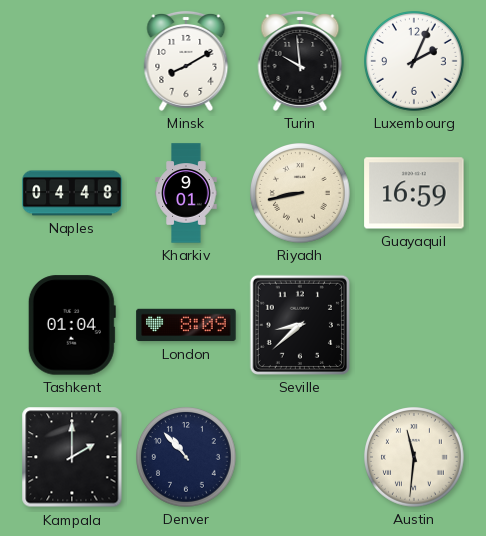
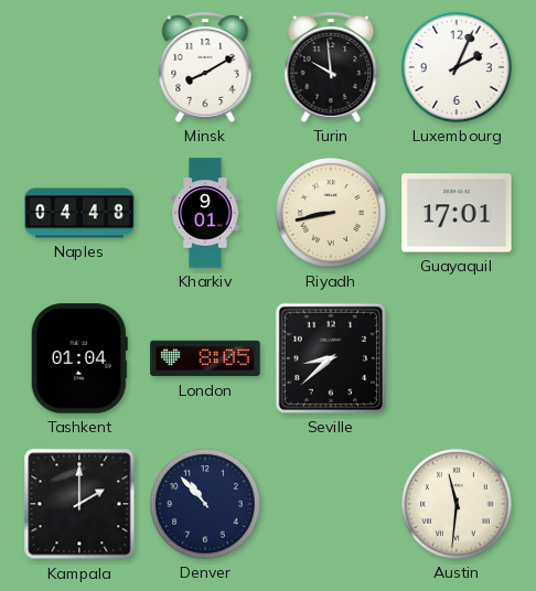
Guayaquil: 16:59 -> 17:01 (457, 213)
London: 8:09 -> 8:05 (205, 358)
